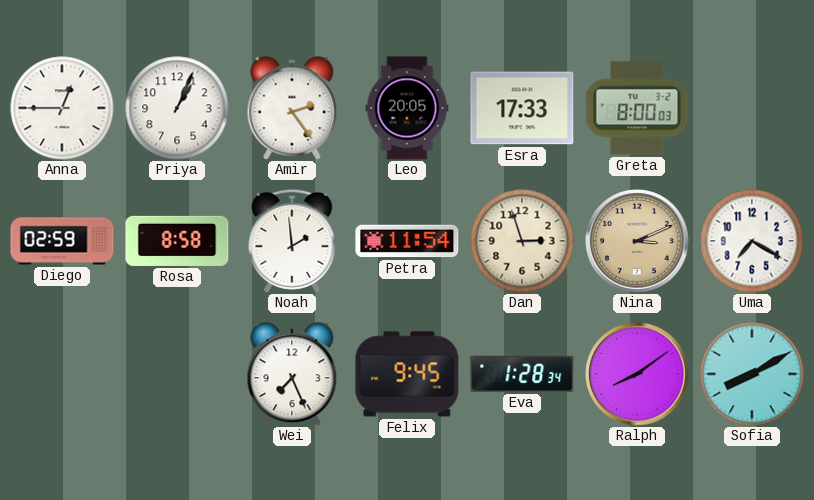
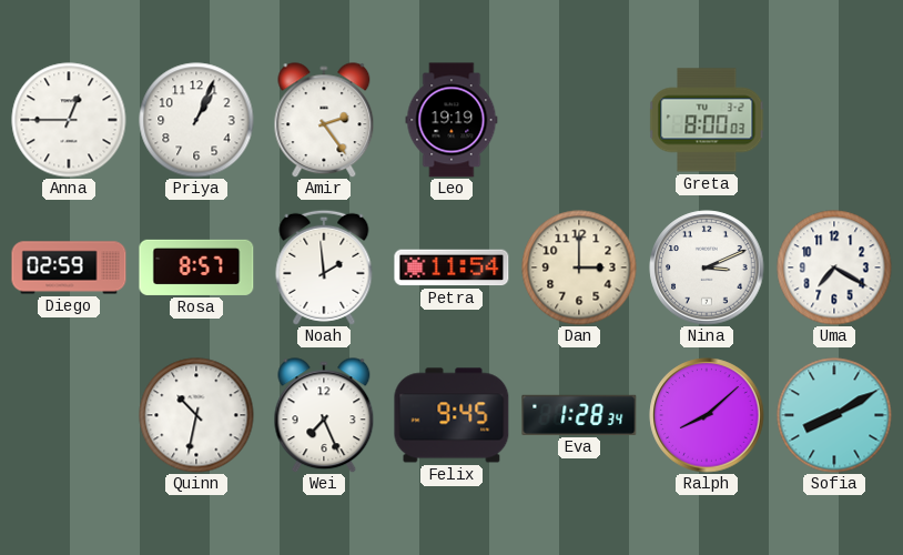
Leo: 20:05 -> 19:19 (451, 120)
Esra: 17:33 -> none (522, 108)
Rosa: 8:58 -> 8:57 (196, 268)
Dan: 2:57 -> 3:00 (579, 268)
Nina dial: champagne -> white (707, 268)
Quinn: none -> 10:32 (196, 415)
Ralph: 8:09 -> 8:08 (707, 415)
